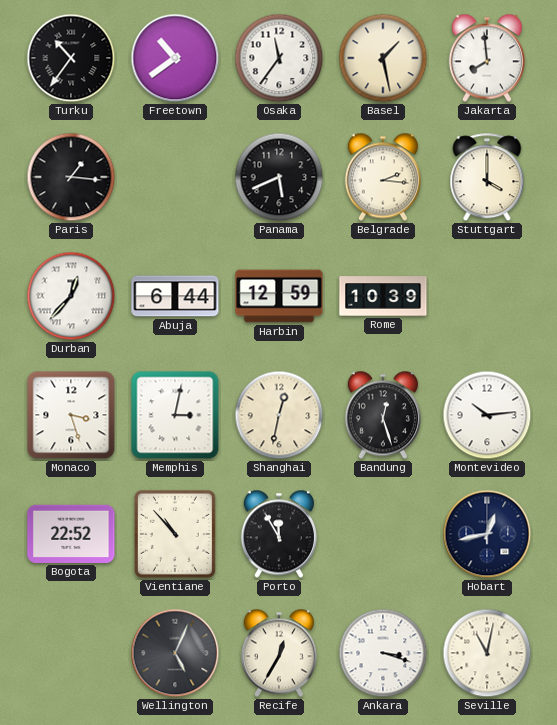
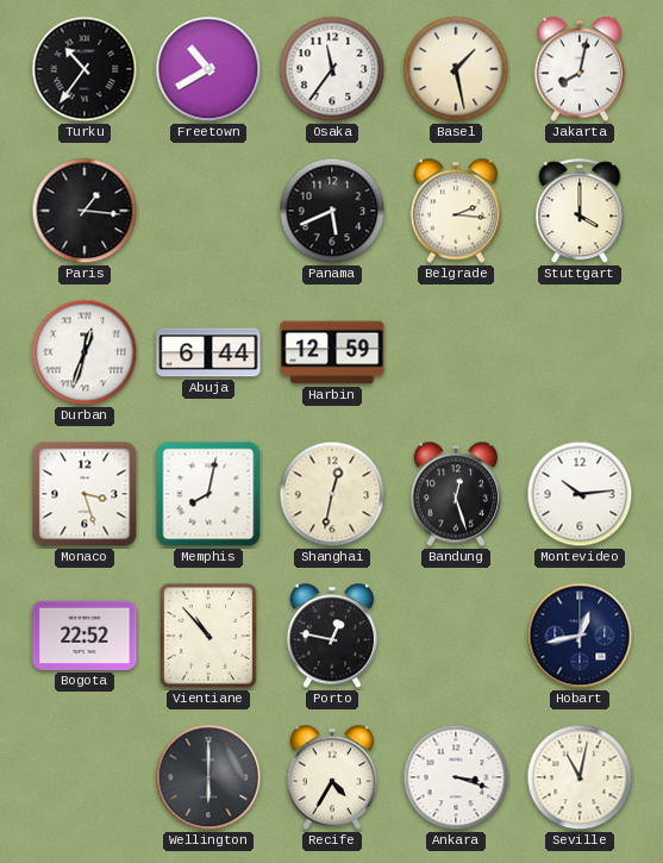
Freetown: 10:39 -> 10:40 (208, 69)
Jakarta: 7:59 -> 8:02 (580, 69)
Durban: 12:37 -> 12:33 (85, 352)
Rome: 10:39 -> none (383, 296)
Memphis: 3:02 -> 8:02 (208, 494)
Porto: 11:55 -> 12:47 (332, 636)
Wellington: 5:04 -> 6:00 (208, 777)
Recife: 12:35 -> 4:35 (332, 777)
